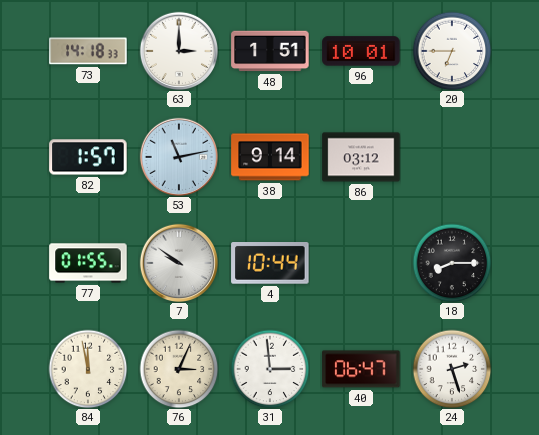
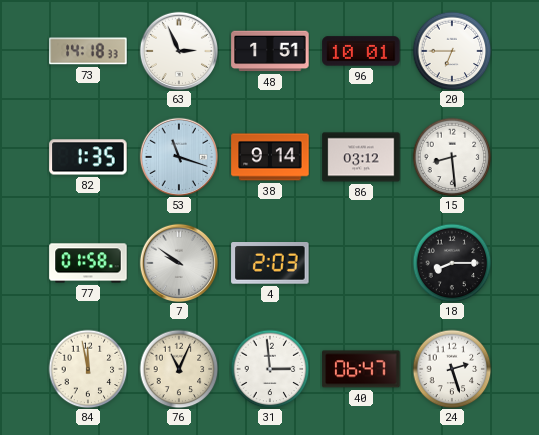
63: 3:00 -> 2:56 (178, 50)
82: 1:57 -> 1:35 (88, 157)
53: 11:13 -> 11:18 (178, 156)
15: none -> 8:29 (452, 157)
77: 01:55 -> 01:58 (88, 263)
4: 10:44 -> 2:03 (270, 264)
76: 3:04 -> 11:04 (179, 369)
